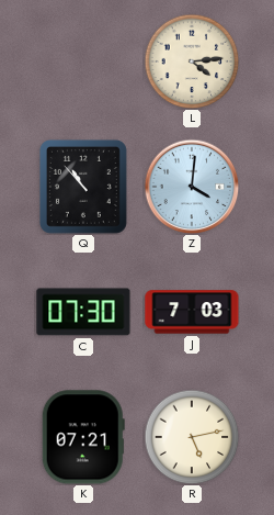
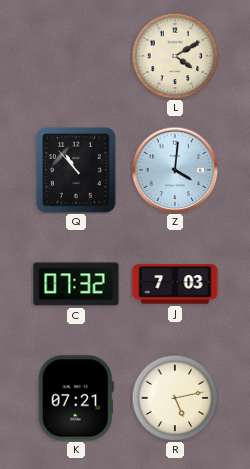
L: 4:14 -> 4:10 (175, 56)
C: 07:30 -> 07:32 (76, 284)
